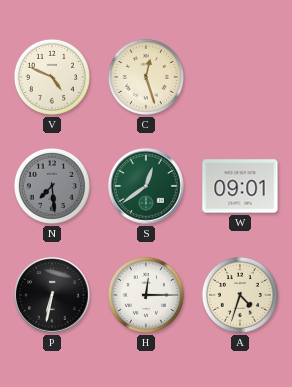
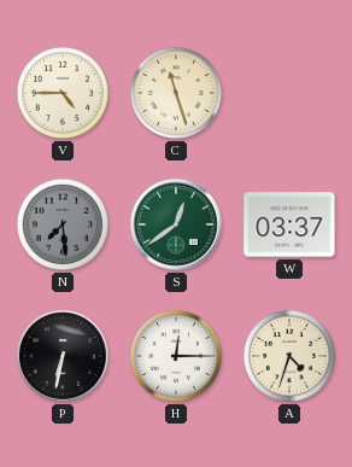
V: 4:49 -> 4:45 (63, 93)
C: 12:27 -> 11:27 (176, 93)
W: 09:01 -> 03:37 (289, 224)
